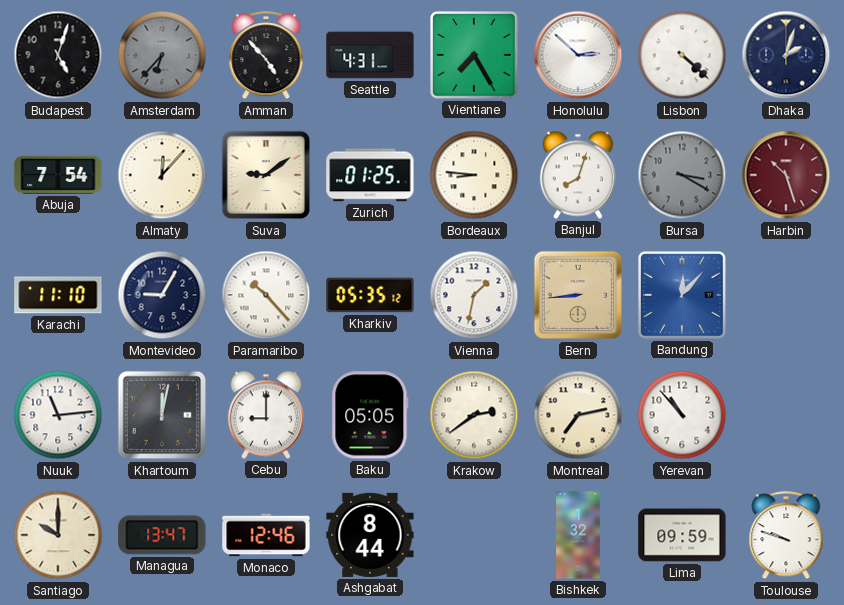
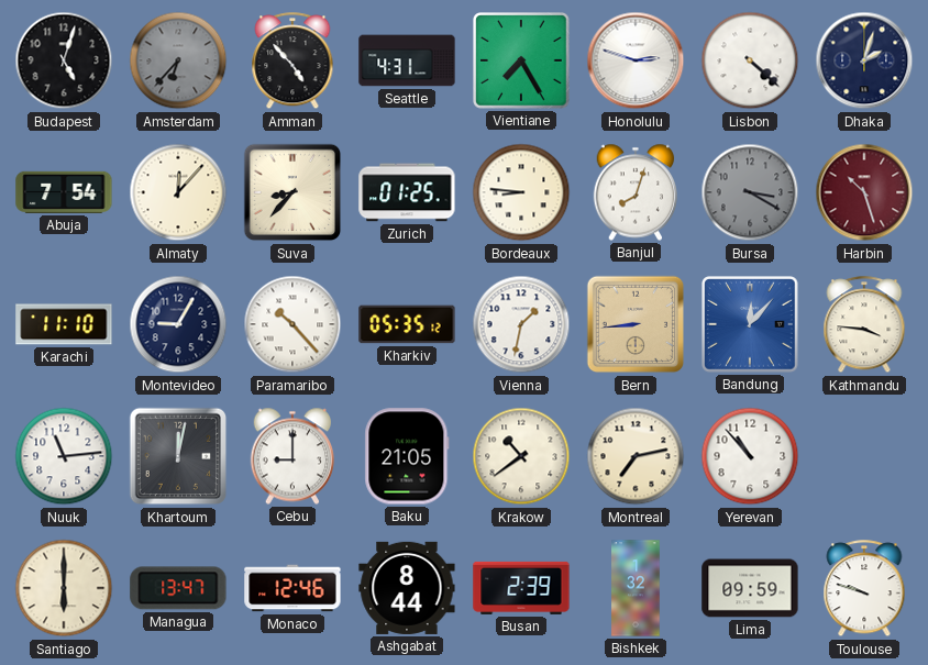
Honolulu: 2:52 -> 2:48 (636, 60)
Suva: 9:09 -> 8:37 (292, 192)
Kathmandu: none -> 3:46 (864, 325)
Baku: 05:05 -> 21:05 (407, 456)
Krakow: 2:39 -> 10:39 (521, 456)
Santiago: 10:00 -> 6:00 (64, 588)
Busan: none -> 2:39 (521, 588)
